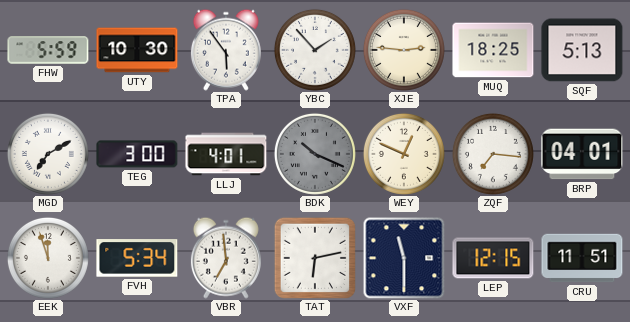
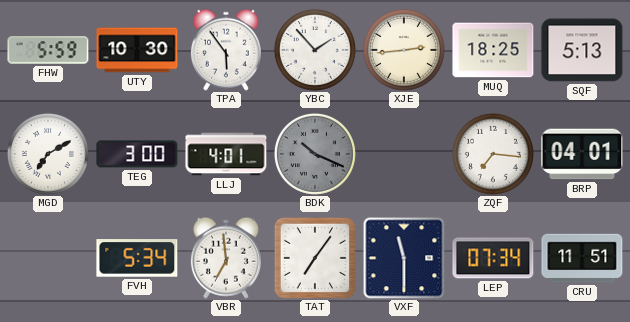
XJE: 2:46 -> 2:44 (404, 50)
WEY: 12:49 -> none (404, 154)
EEK: 11:57 -> none (48, 258)
TAT: 6:13 -> 7:06 (314, 257)
LEP: 12:15 -> 07:34 (493, 258)
